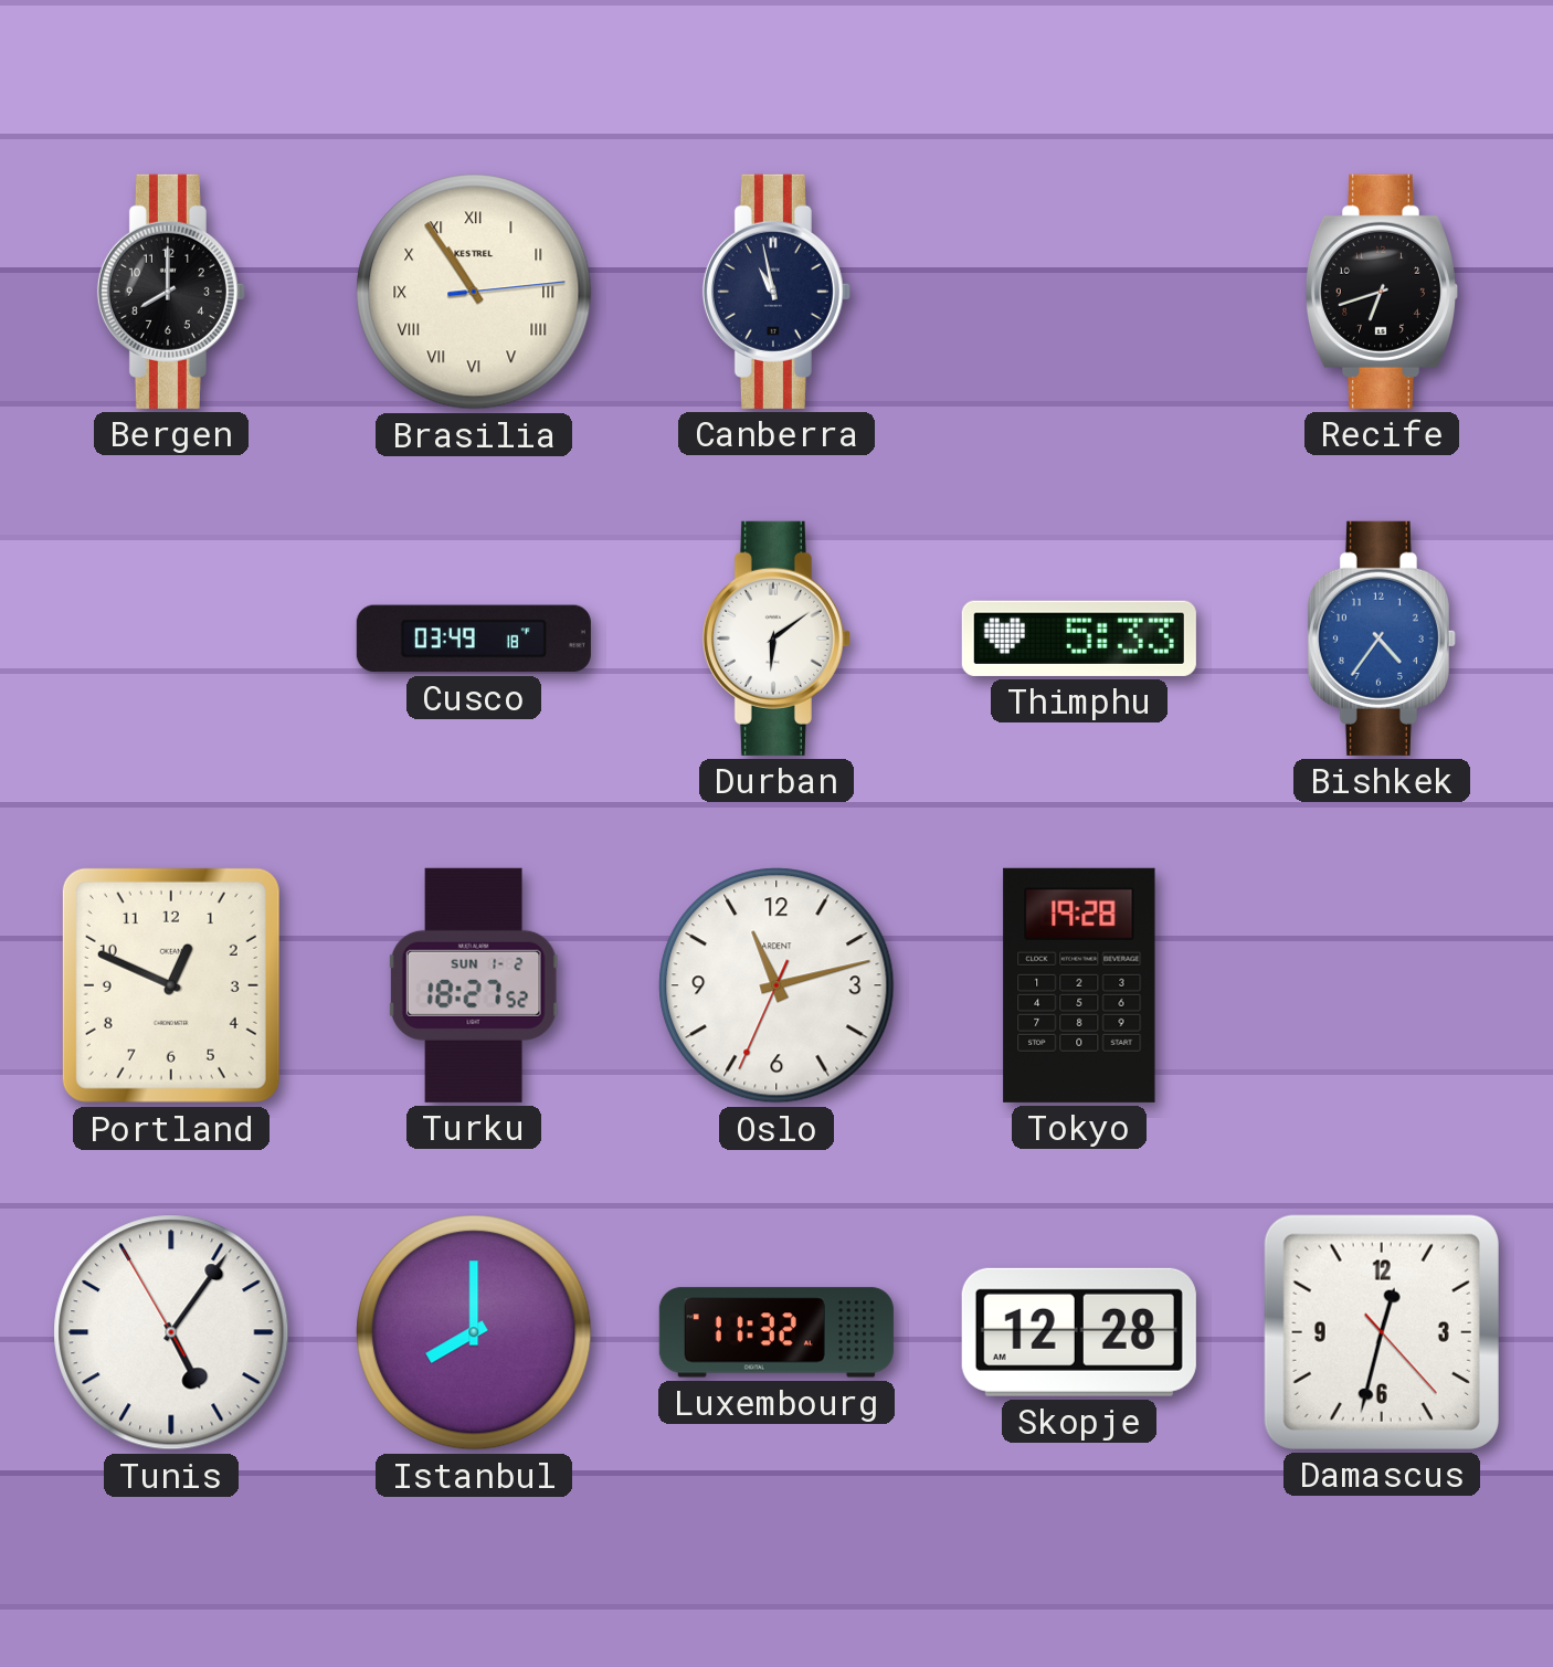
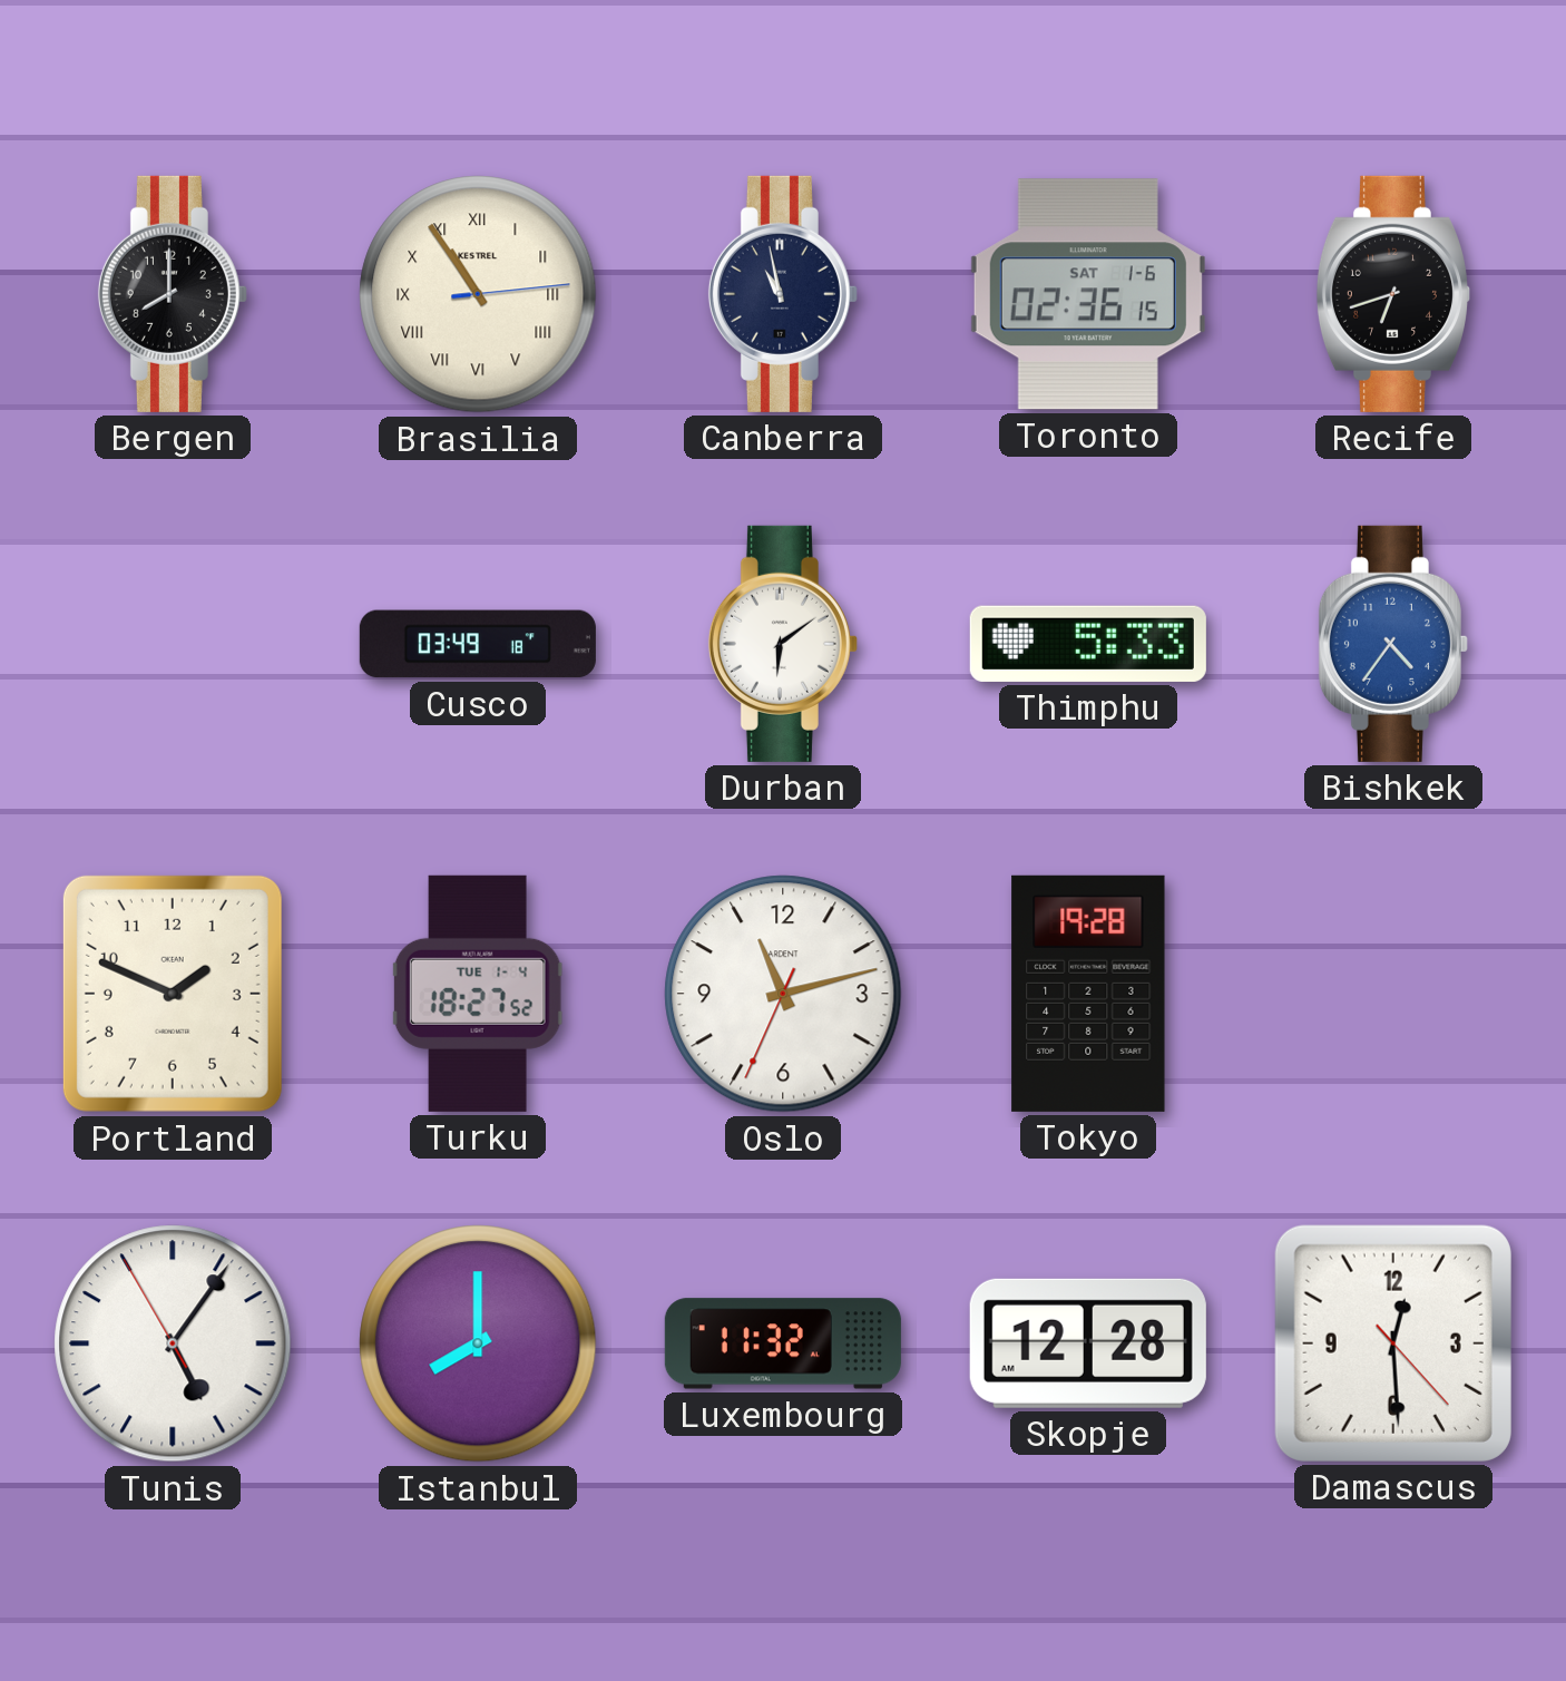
Toronto: none -> 02:36 (1088, 294)
Portland: 12:49 -> 1:49 (173, 994)
Turku date: SUN 1-2 -> TUE 1-4 (478, 994)
Damascus: 12:32 -> 12:29 (1393, 1343)
